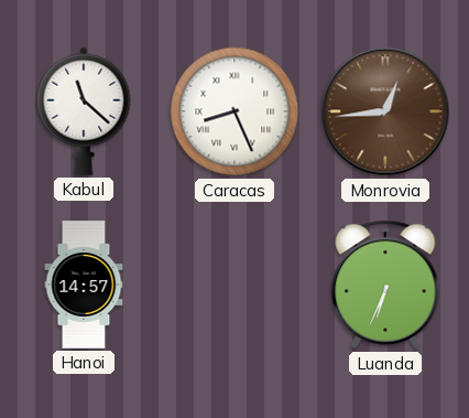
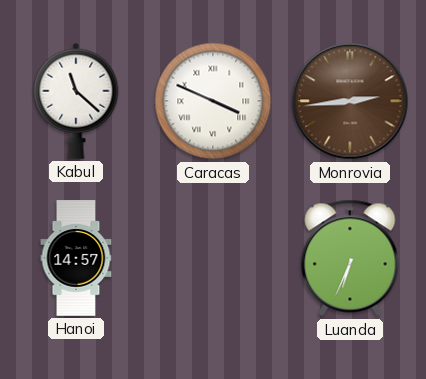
Caracas: 8:26 -> 3:49 (213, 101)
Monrovia: 12:44 -> 2:44 (350, 101)
